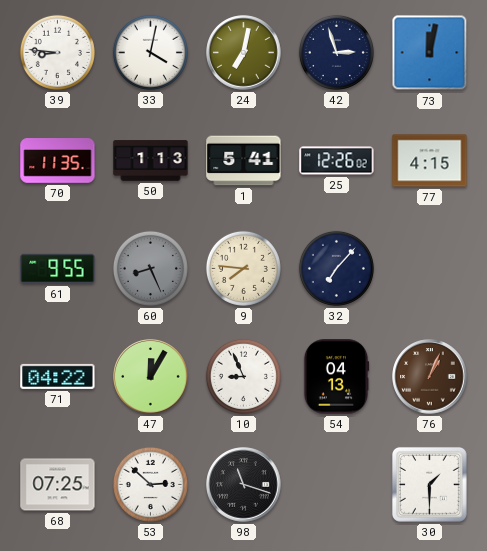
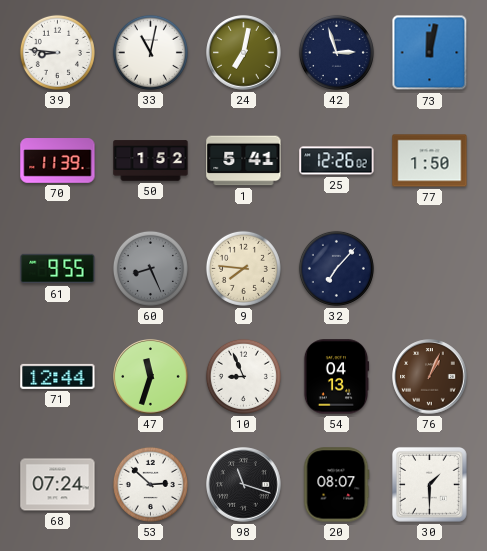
33: 4:02 -> 11:02 (150, 52)
70: 11:35 -> 11:39 (58, 161)
50: 1:13 -> 1:52 (151, 161)
77: 4:15 -> 1:50 (430, 161)
71: 04:22 -> 12:44 (58, 376)
47: 12:05 -> 11:33 (151, 377)
68: 07:25 -> 07:24 (58, 485)
20: none -> 08:07 (337, 485)
